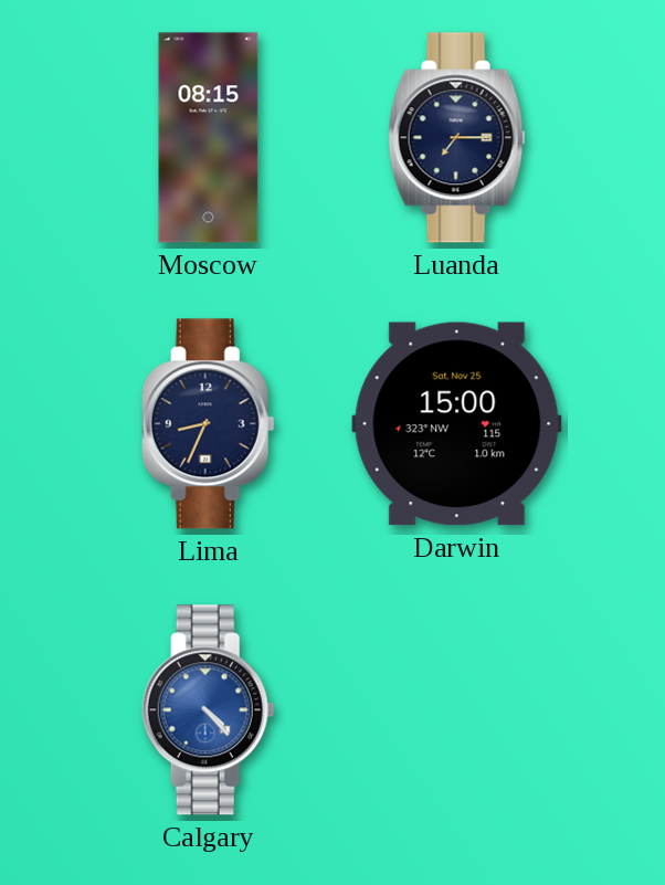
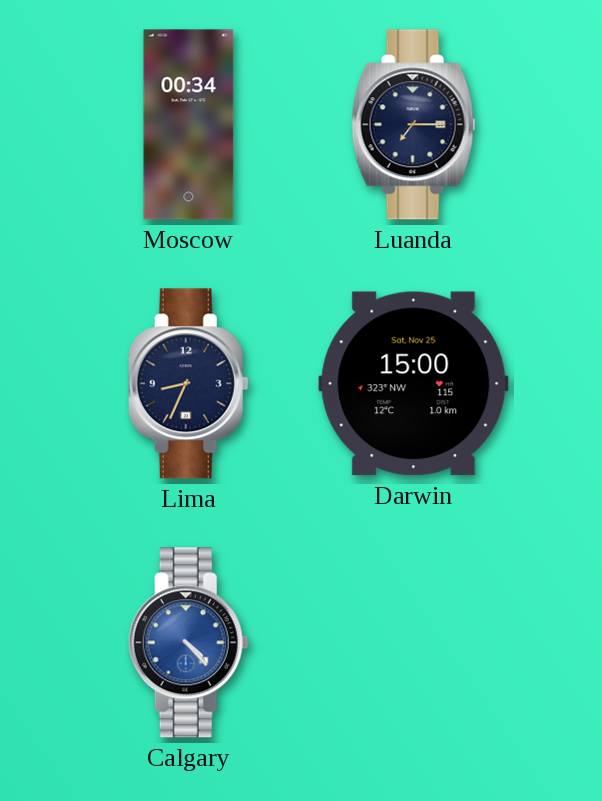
Moscow: 08:15 -> 00:34 (189, 125)
